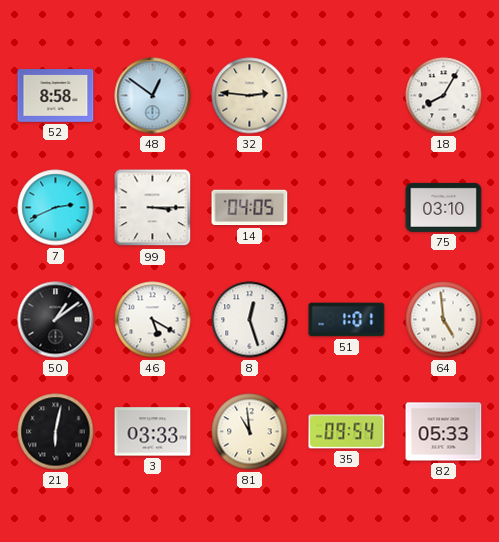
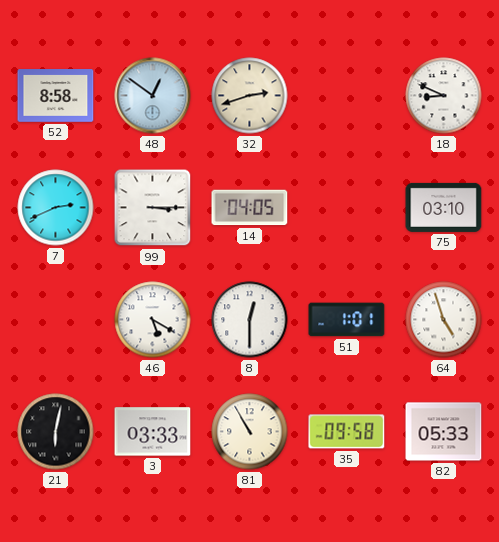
32: 2:46 -> 2:42 (250, 96)
18: 8:05 -> 8:49 (444, 96)
50: 1:09 -> none (56, 320)
8: 12:27 -> 12:30 (250, 320)
64: 4:59 -> 4:57 (444, 320)
81: 10:59 -> 10:55 (250, 432)
35: 09:54 -> 09:58 (347, 432)
